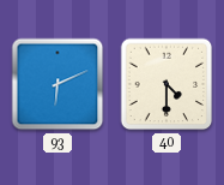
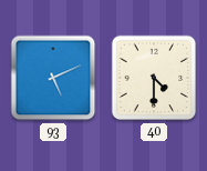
93: 6:11 -> 5:11 (53, 78)
